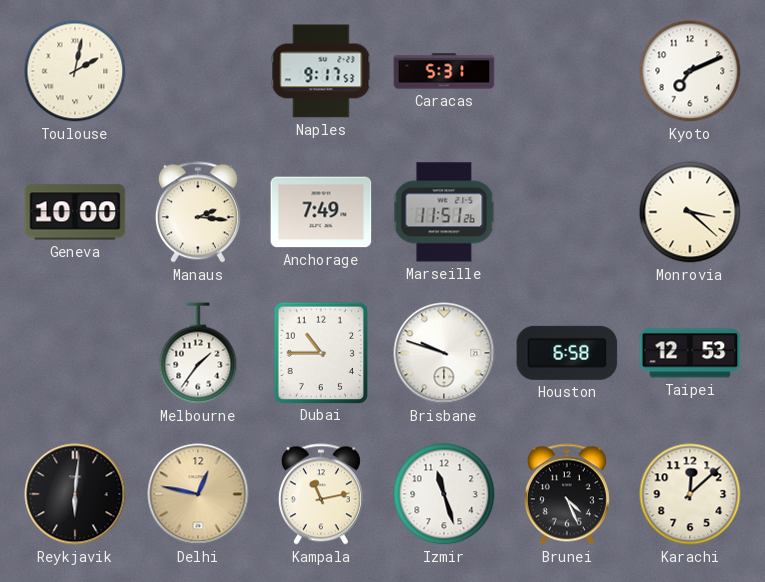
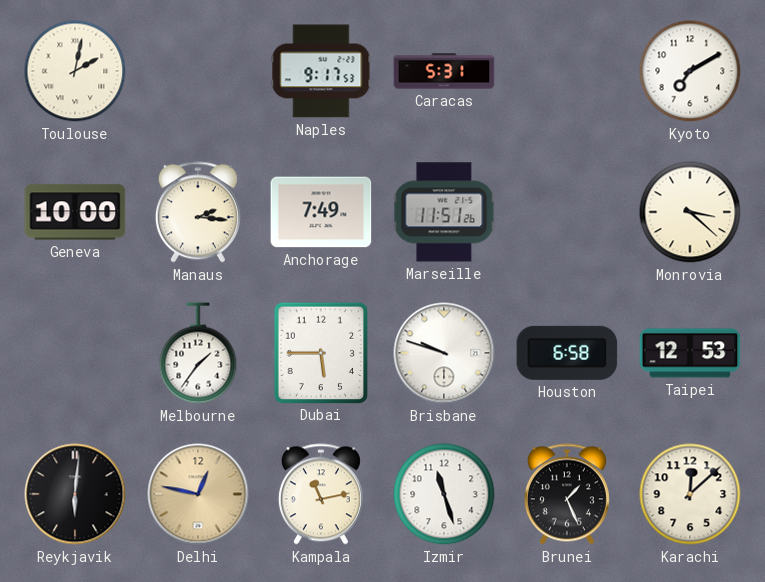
Kyoto: 7:11 -> 7:10 (690, 71)
Dubai: 10:45 -> 5:45 (320, 352)
Brunei: 4:26 -> 1:26 (567, 494)
